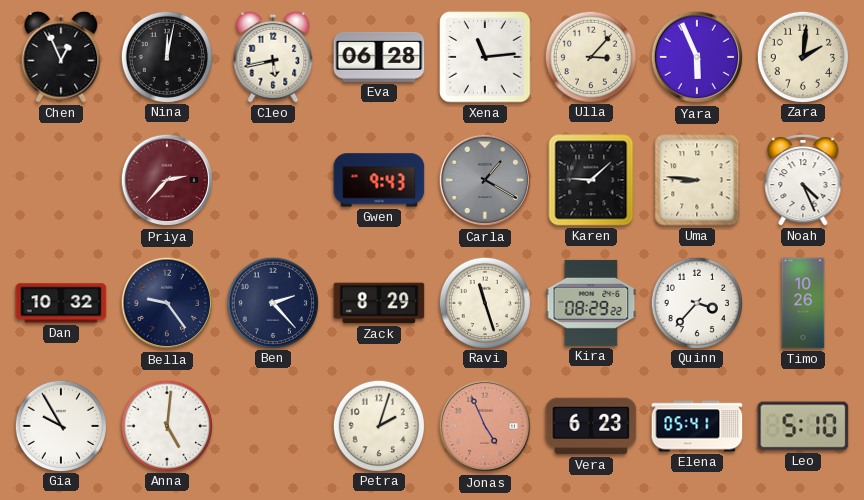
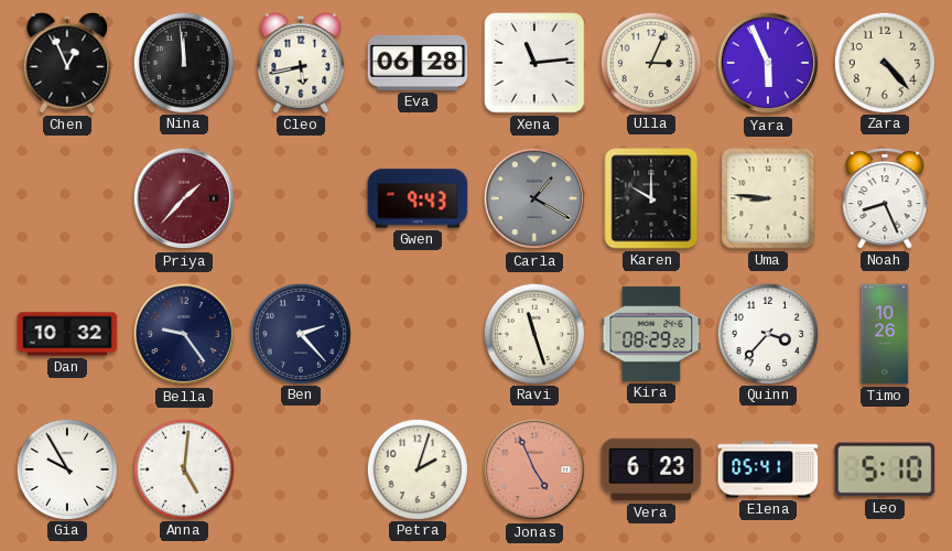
Nina: 12:02 -> 11:59 (183, 62)
Ulla: 3:07 -> 3:04 (650, 62)
Zara: 2:01 -> 4:23 (884, 62)
Priya: 2:37 -> 1:37 (184, 198)
Karen: 9:08 -> 10:00 (651, 198)
Noah: 4:26 -> 8:26 (885, 199)
Zack: 8:29 -> none (379, 303)
